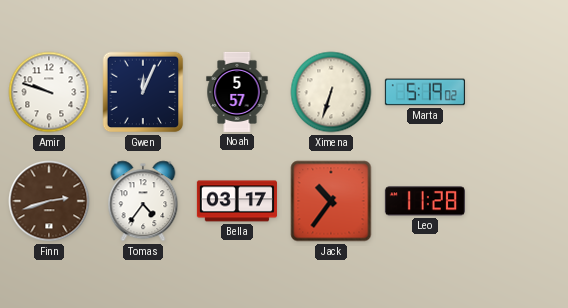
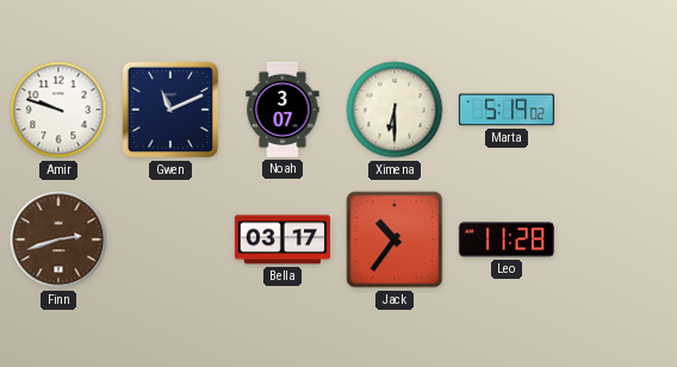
Gwen: 12:04 -> 11:11 (170, 110)
Noah: 5:57 -> 3:07 (282, 110)
Ximena: 6:33 -> 6:30 (395, 110)
Tomas: 4:36 -> none (143, 201)
